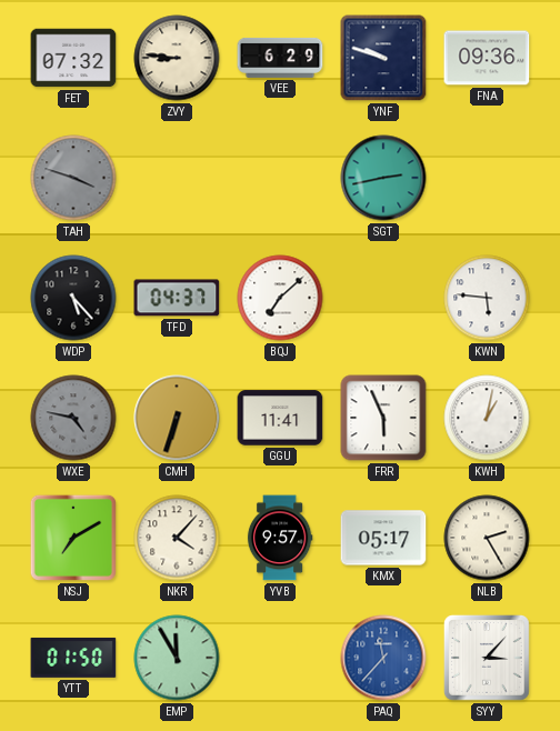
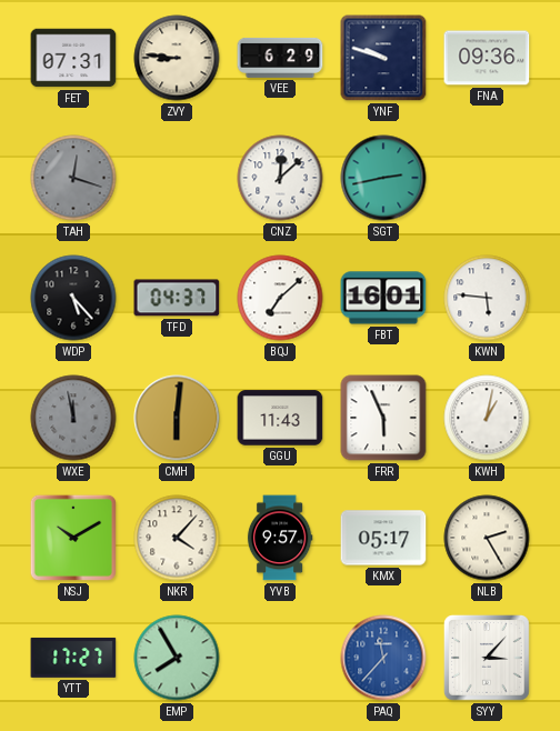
FET: 07:32 -> 07:31 (73, 58)
TAH: 3:48 -> 12:18 (73, 178)
CNZ: none -> 12:08 (280, 178)
FBT: none -> 16:01 (383, 298)
WXE: 4:47 -> 11:58 (73, 418)
CMH: 6:33 -> 6:01 (177, 418)
GGU: 11:41 -> 11:43 (280, 418)
NSJ: 7:10 -> 10:10 (73, 538)
YTT: 01:50 -> 17:27 (73, 658)
EMP: 11:55 -> 7:55 (177, 658)
